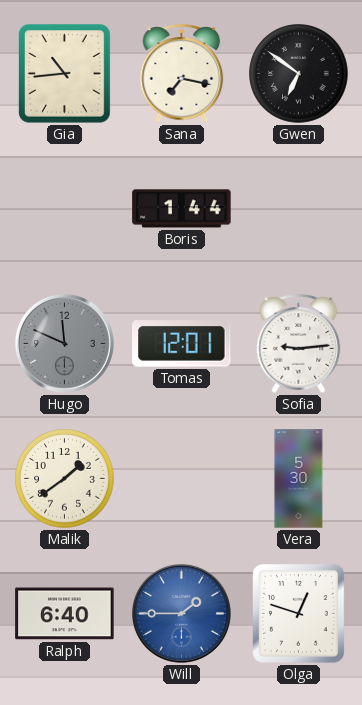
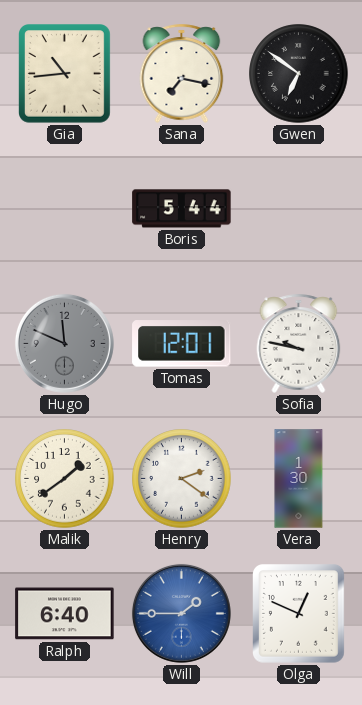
Boris: 1:44 -> 5:44 (182, 209)
Sofia: 9:14 -> 9:47 (299, 343)
Henry: none -> 2:21 (182, 479)
Vera: 5:30 -> 1:30 (299, 479)
Olga: 12:48 -> 12:49 (299, 614)
